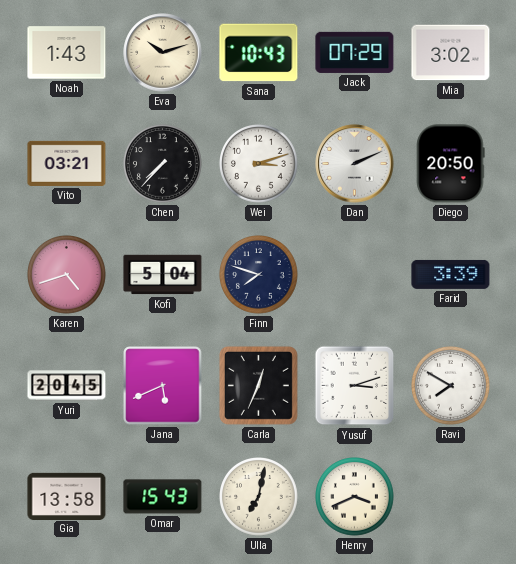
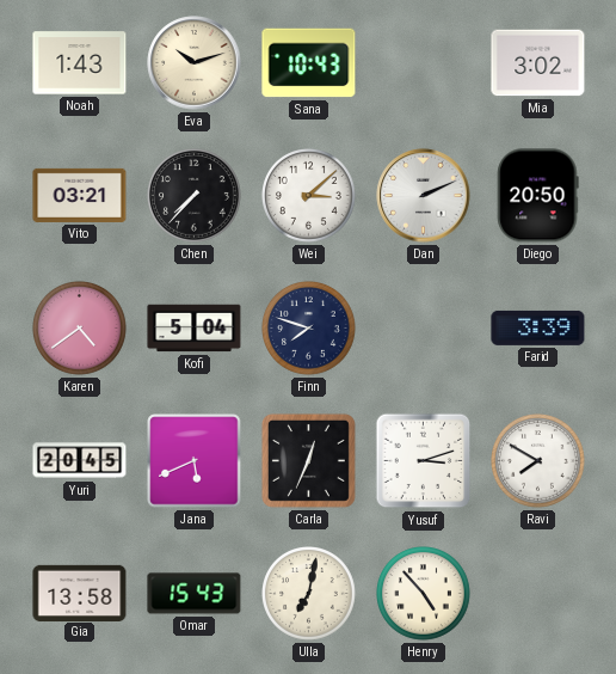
Jack: 07:29 -> none (355, 52)
Wei: 3:12 -> 3:08 (309, 196)
Karen: 4:42 -> 4:39 (80, 329)
Henry: 3:41 -> 4:53 (424, 594)
